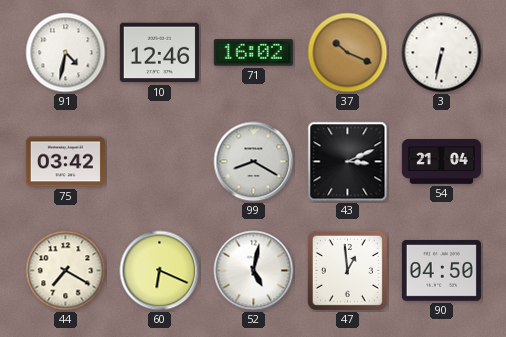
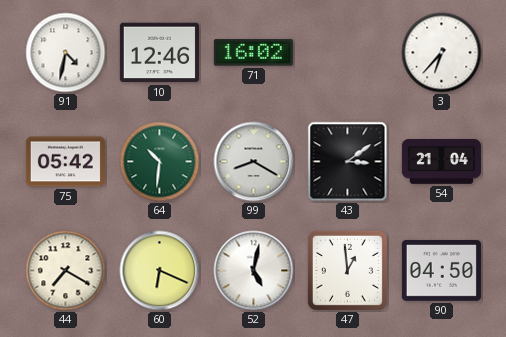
37: 10:19 -> none (348, 53)
3: 6:32 -> 6:37 (442, 53)
75: 03:42 -> 05:42 (65, 162)
64: none -> 10:31 (160, 162)
43: 3:11 -> 3:09 (348, 162)
